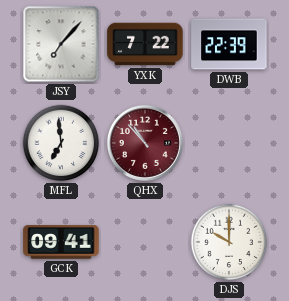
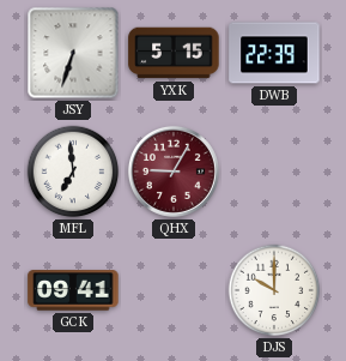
JSY: 7:07 -> 6:33 (73, 53)
YXK: 7:22 -> 5:15 (174, 53)
QHX: 10:53 -> 9:05 (174, 172)
